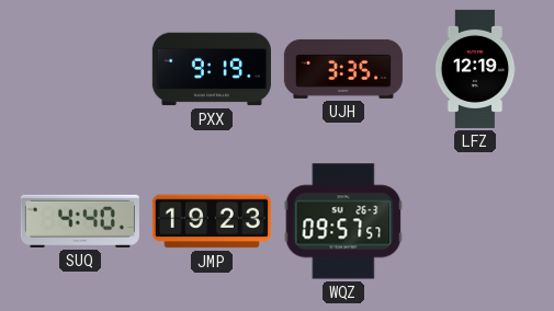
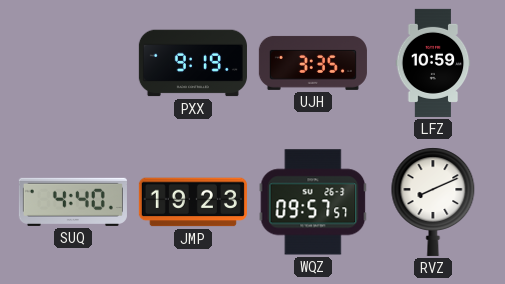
LFZ: 12:19 -> 10:59 (433, 63)
RVZ: none -> 8:11 (433, 202)
